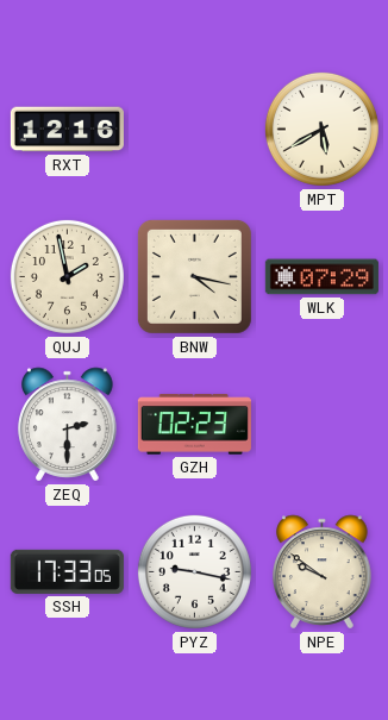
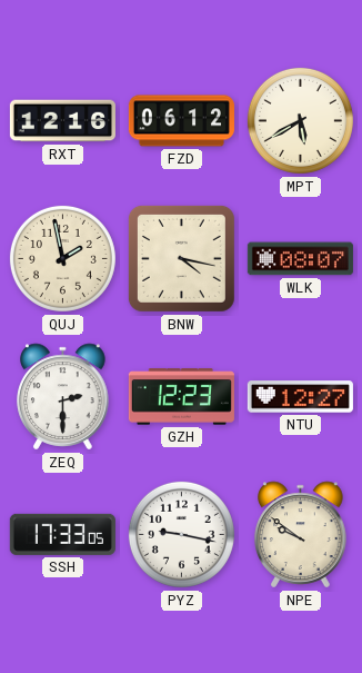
FZD: none -> 06:12 (181, 121)
WLK: 07:29 -> 08:07 (300, 259)
GZH: 02:23 -> 12:23 (181, 397)
NTU: none -> 12:27 (300, 397)
